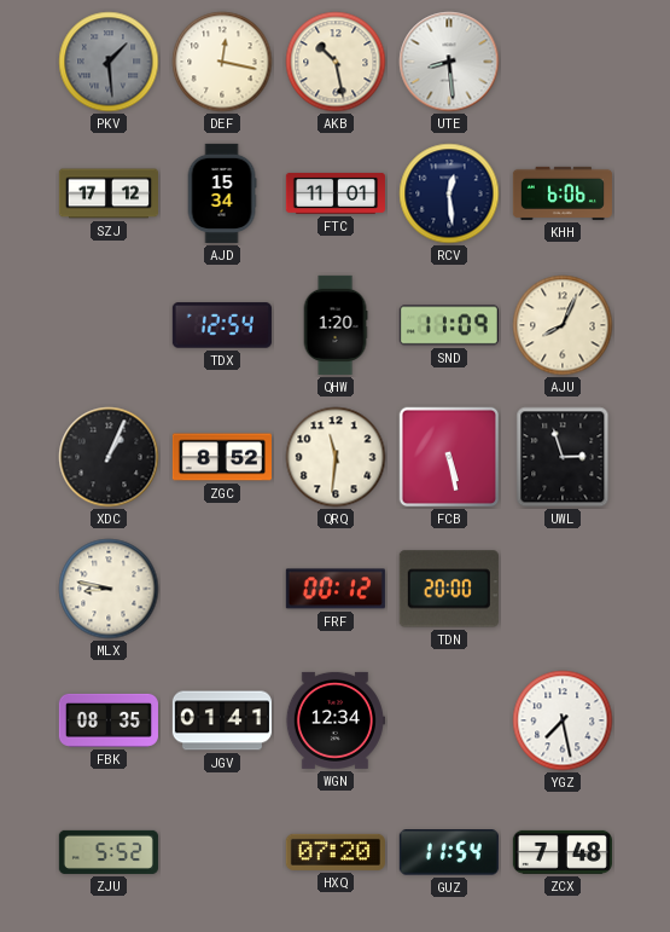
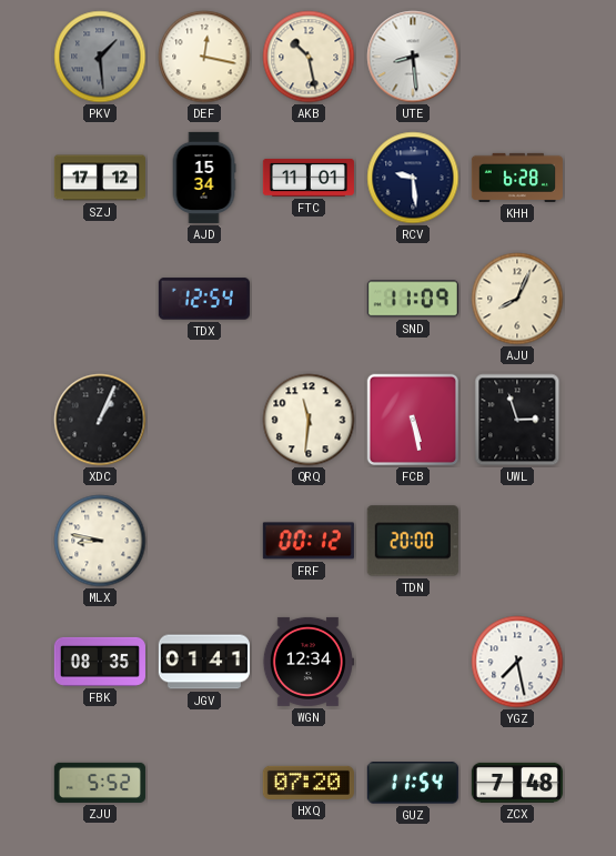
RCV: 12:29 -> 9:29 (413, 178)
KHH: 6:06 -> 6:28 (517, 178)
QHW: 1:20 -> none (336, 325)
ZGC: 8:52 -> none (222, 457)
